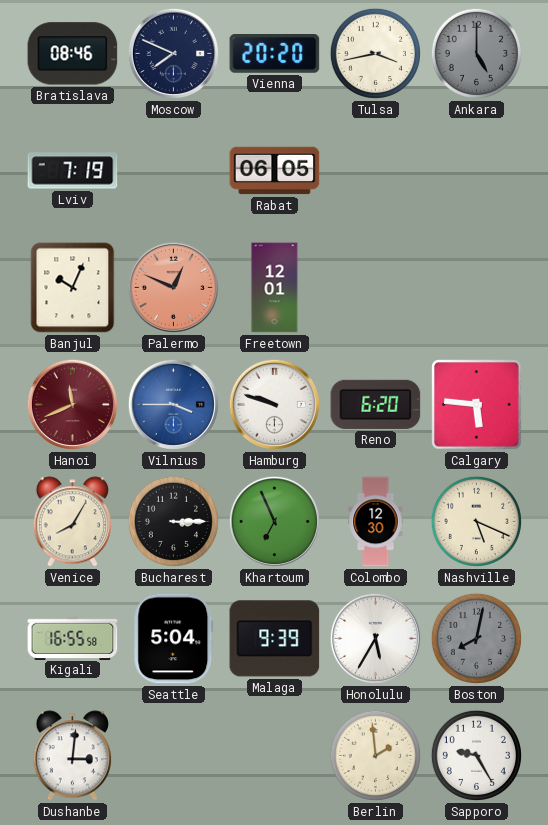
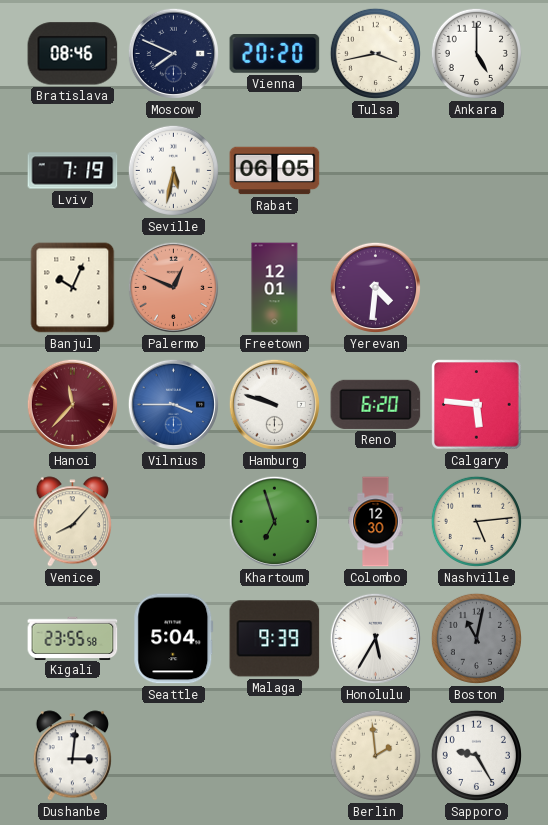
Ankara dial: grey -> white (476, 53)
Seville: none -> 5:32 (173, 170)
Yerevan: none -> 4:31 (375, 287)
Hanoi: 11:41 -> 11:37 (72, 404)
Venice: 8:05 -> 8:07 (72, 522)
Bucharest: 3:15 -> none (173, 521)
Khartoum: 6:56 -> 6:57 (274, 521)
Nashville: 5:19 -> 5:14 (476, 521)
Kigali: 16:55 -> 23:55 (73, 638)
Boston: 8:02 -> 11:02 (476, 638)
